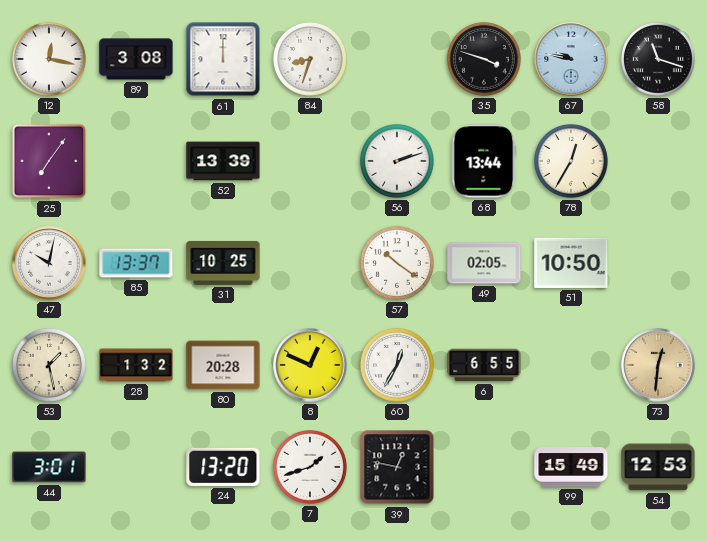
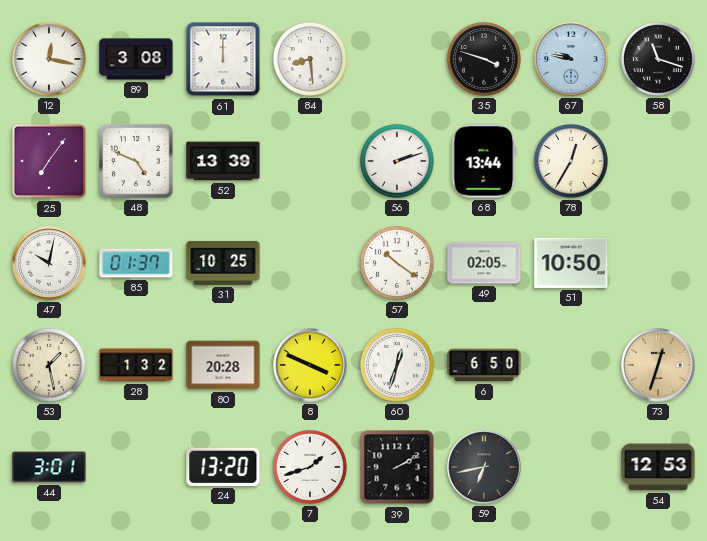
84: 8:33 -> 8:29 (310, 59)
48: none -> 4:49 (137, 162)
85: 13:37 -> 01:37 (136, 263)
8: 12:49 -> 3:49 (310, 365)
60: 12:35 -> 12:33 (397, 365)
6: 6:55 -> 6:50 (484, 365)
73: 12:31 -> 12:33 (658, 365)
39: 12:47 -> 2:10 (397, 467)
59: none -> 6:43 (484, 467)
99: 15:49 -> none (571, 467)
